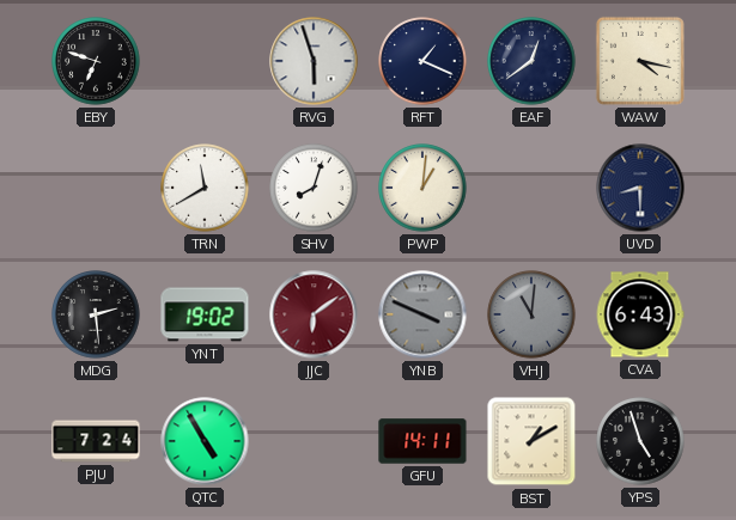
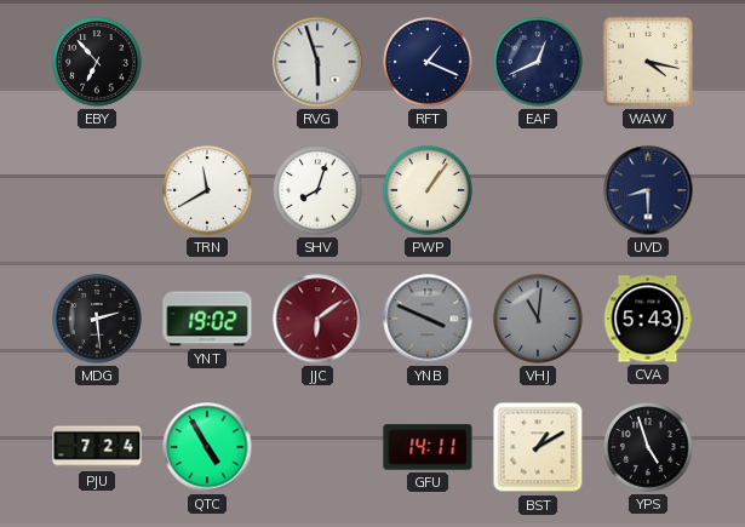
EBY: 6:48 -> 6:53 (97, 62)
EAF: 12:39 -> 12:41 (538, 62)
PWP: 1:01 -> 1:06 (428, 190)
CVA: 6:43 -> 5:43 (648, 319)
